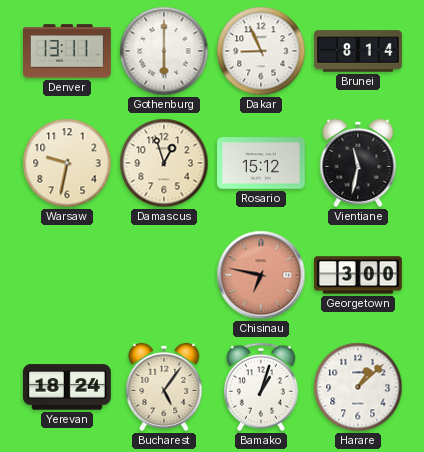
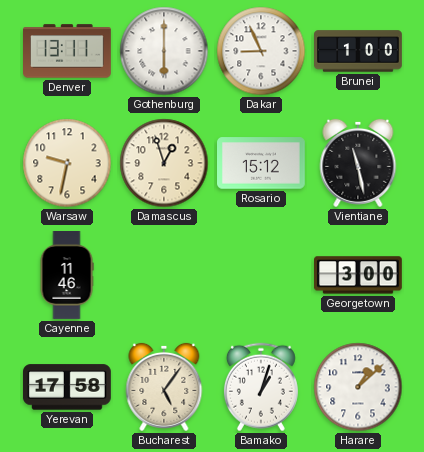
Brunei: 8:14 -> 1:00 (359, 51)
Vientiane: 11:32 -> 11:28 (358, 163)
Cayenne: none -> 11:46 (67, 276)
Chisinau: 6:47 -> none (261, 275)
Yerevan: 18:24 -> 17:58 (67, 387)
